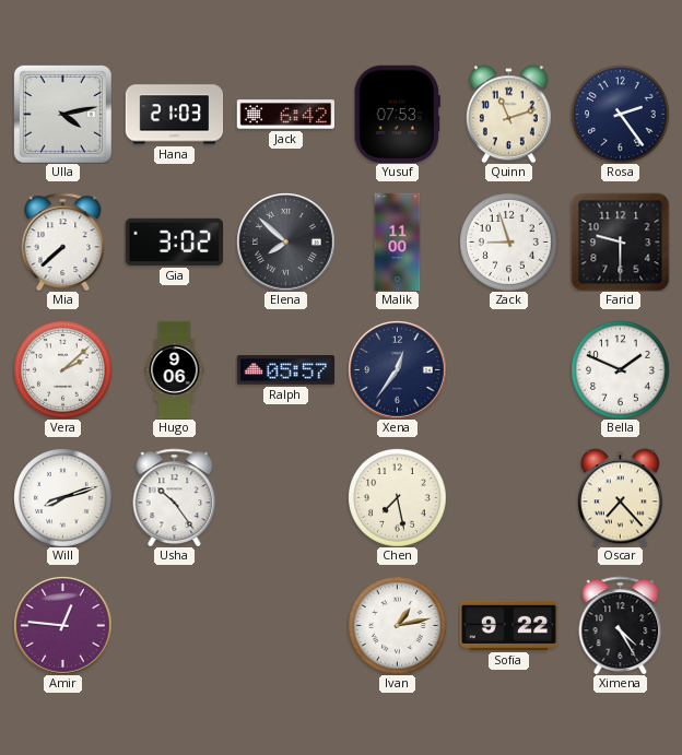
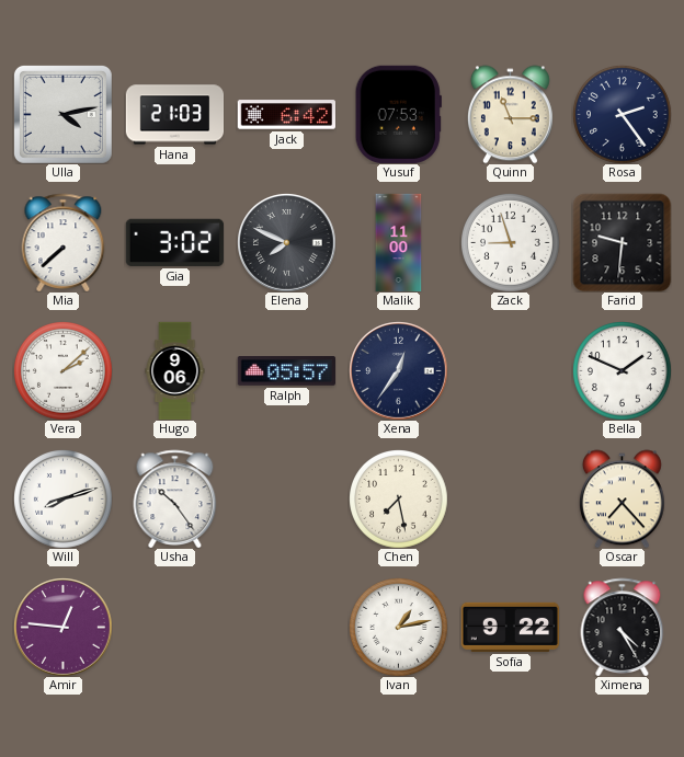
Quinn: 11:12 -> 11:15 (510, 114)
Elena: 7:52 -> 7:49 (287, 243)
Farid: 9:30 -> 9:31 (622, 242)
